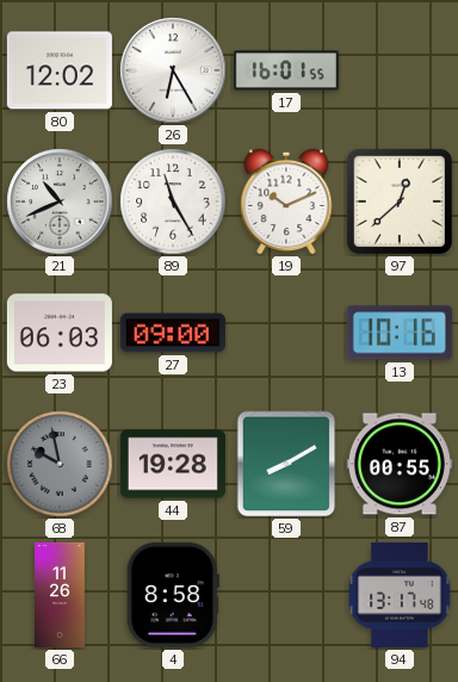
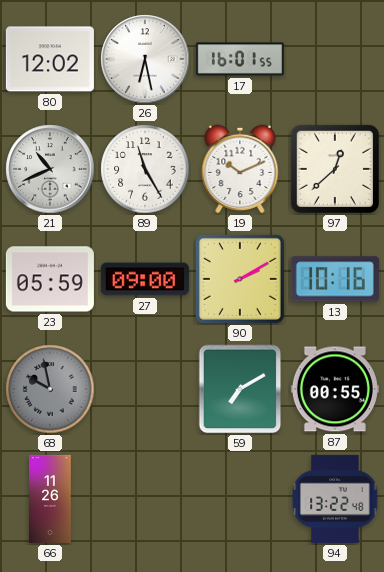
26: 6:25 -> 6:28 (145, 59)
23: 06:03 -> 05:59 (50, 279)
90: none -> 2:10 (240, 279)
44: 19:28 -> none (173, 464)
59: 8:10 -> 7:10 (240, 389)
4: 8:58 -> none (173, 595)
94: 13:17 -> 13:22 (335, 499)
